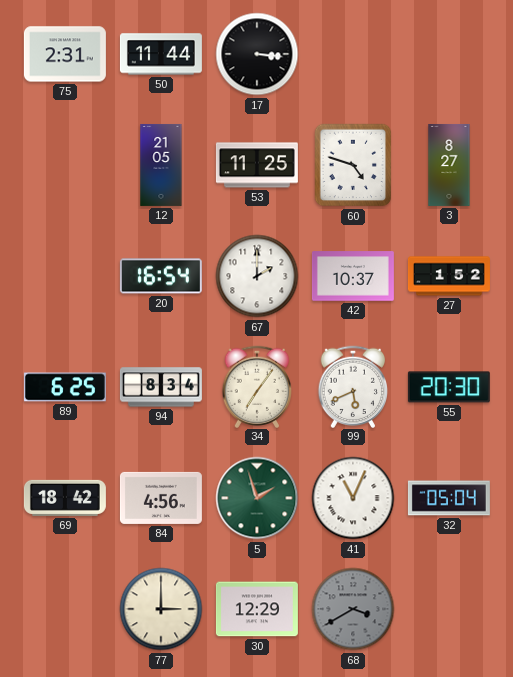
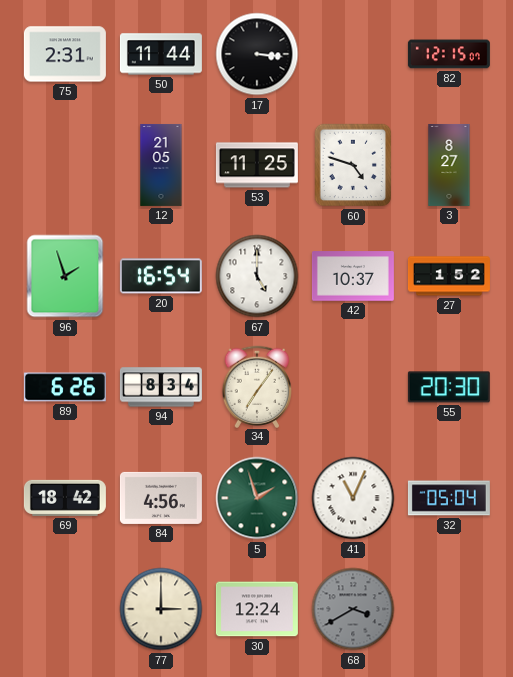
82: none -> 12:15 (449, 54)
96: none -> 1:57 (65, 276)
67: 2:00 -> 5:00 (257, 276)
89: 6:25 -> 6:26 (65, 387)
99: 5:41 -> none (353, 386)
30: 12:29 -> 12:24 (257, 609)
